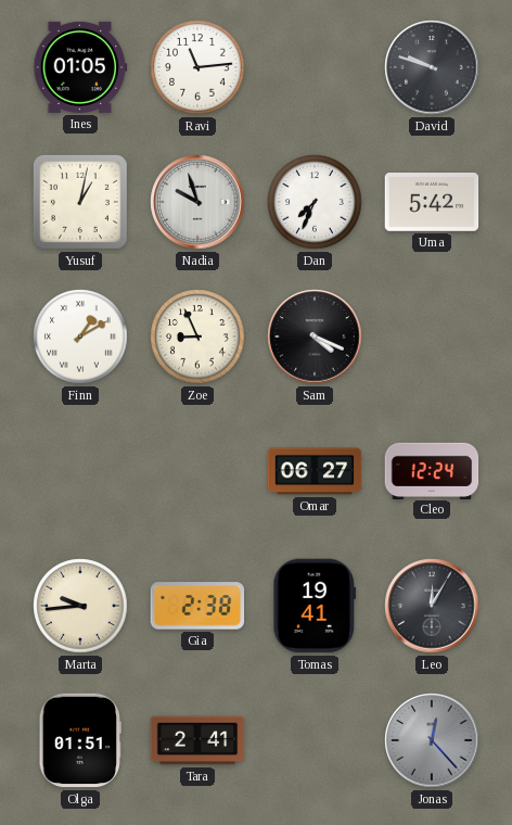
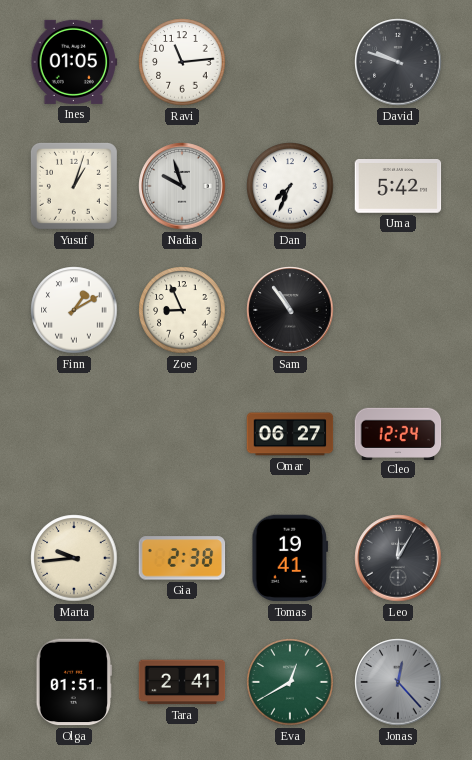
Yusuf: 1:02 -> 1:03 (74, 186)
Sam: 4:19 -> 10:54 (290, 310)
Eva: none -> 12:40 (290, 682)
